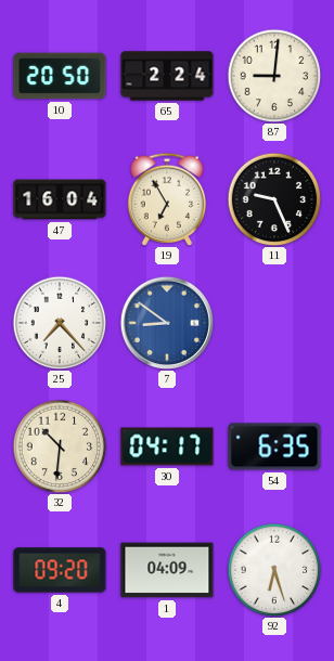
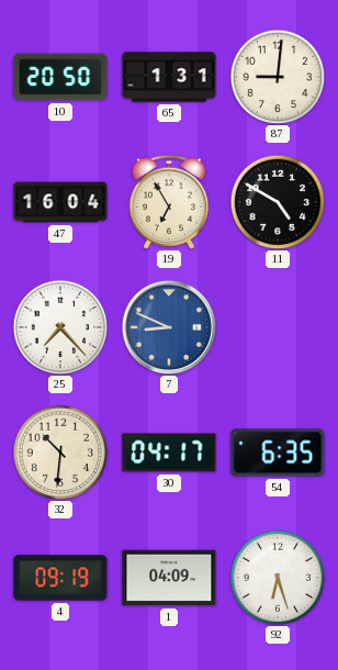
65: 2:24 -> 1:31 (169, 77)
11: 9:26 -> 4:50 (278, 202)
7: 8:51 -> 8:49 (169, 327)
4: 09:20 -> 09:19 (60, 578)
